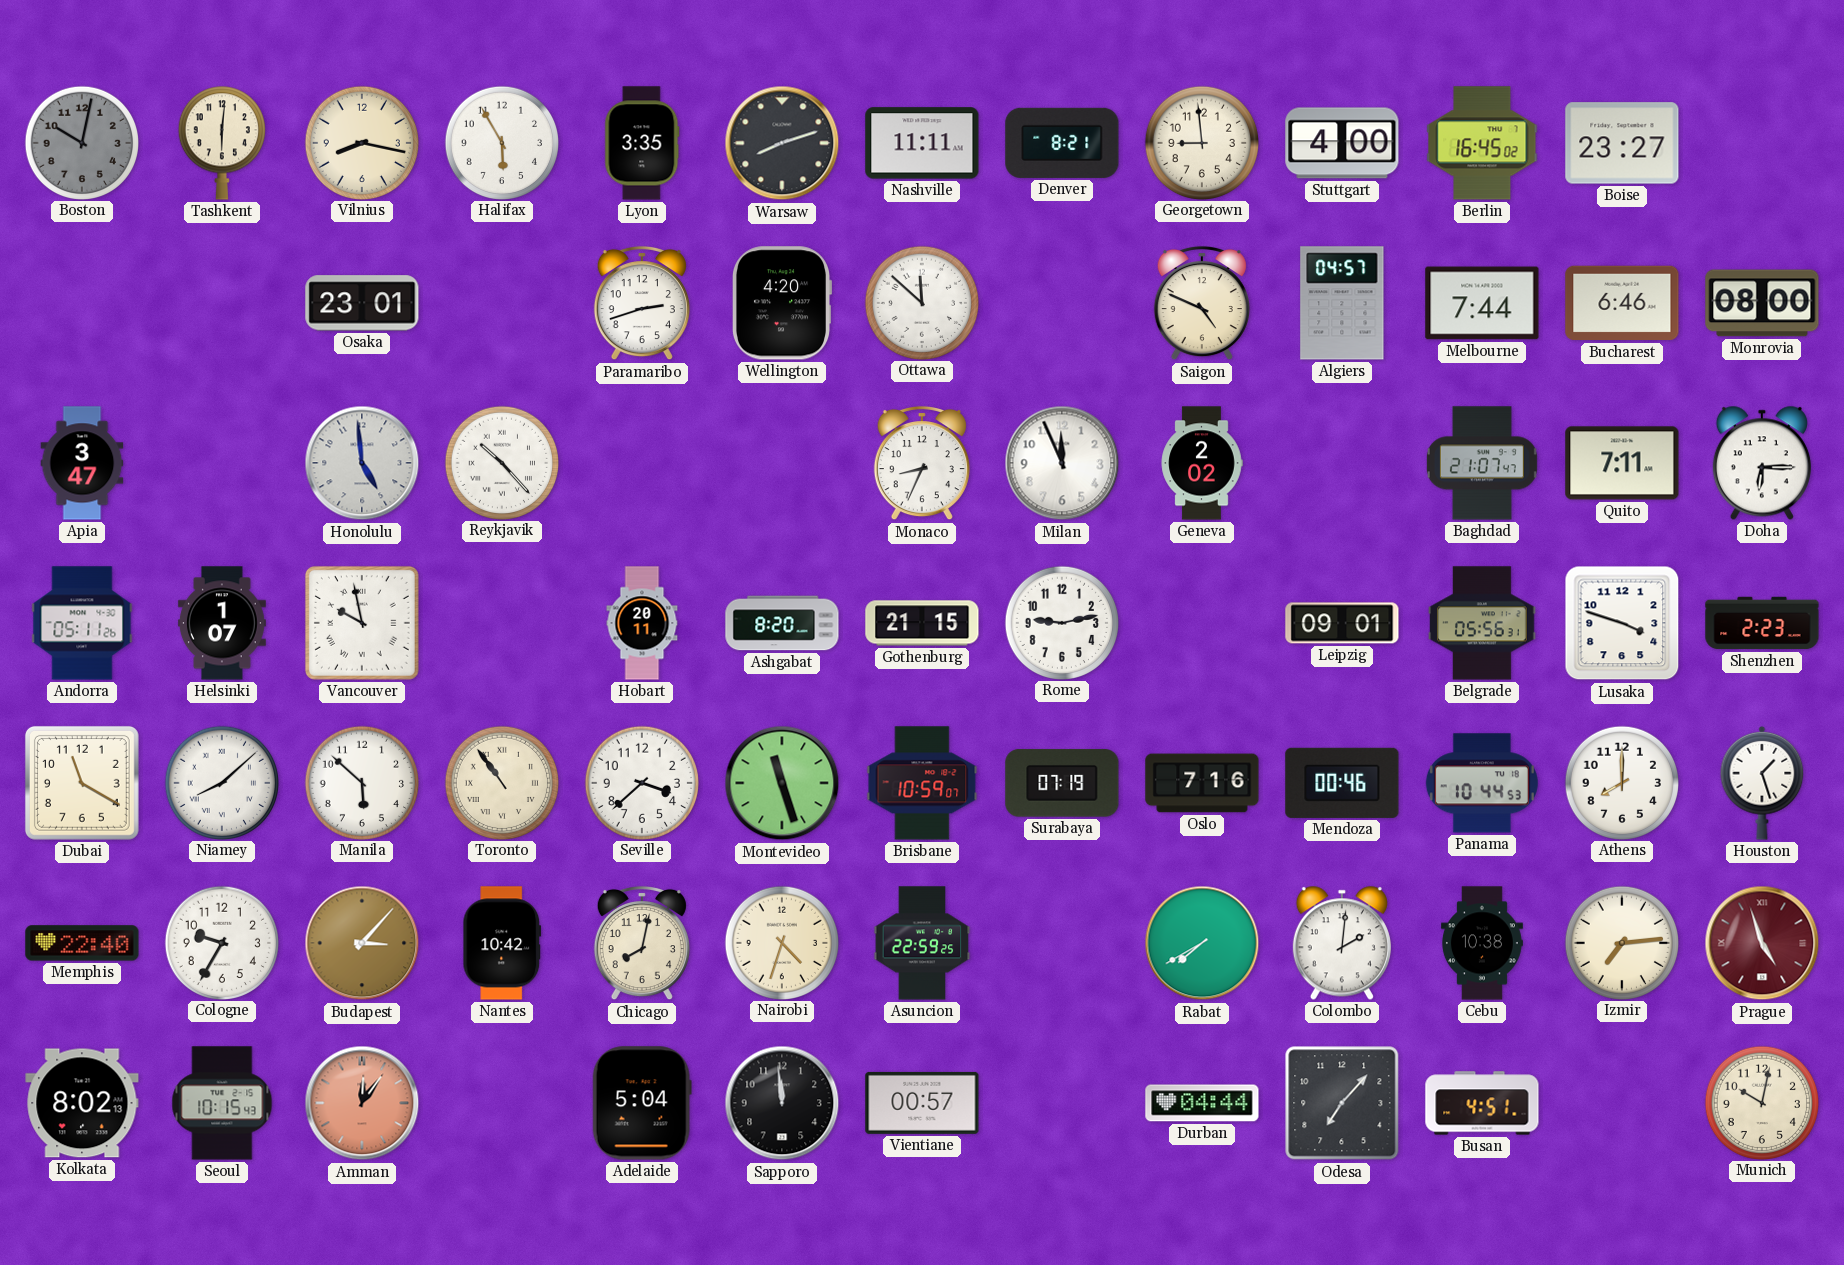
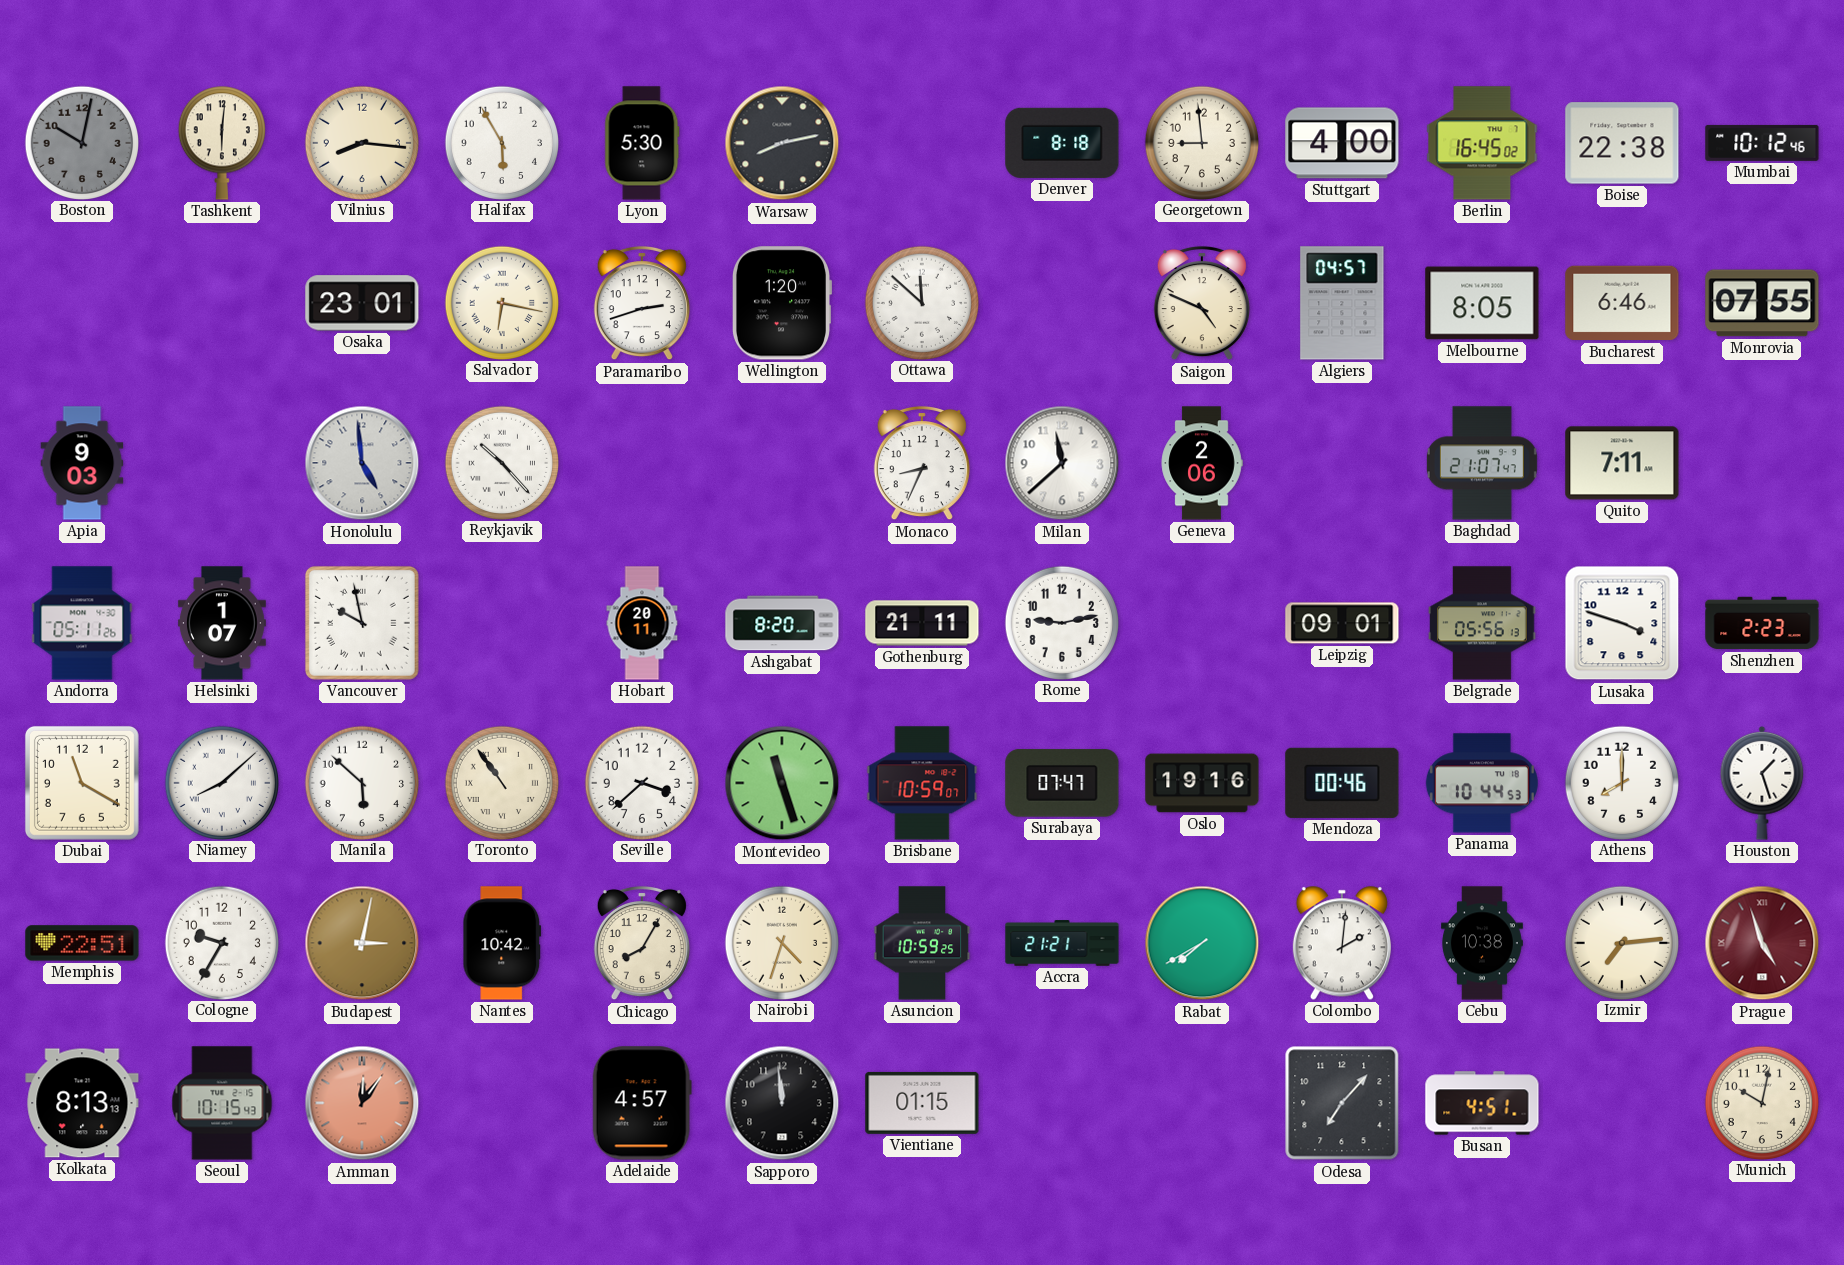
Vilnius: 8:17 -> 8:16 (361, 142)
Lyon: 3:35 -> 5:30 (642, 143)
Warsaw: 8:12 -> 8:13 (782, 143)
Nashville: 11:11 -> none (922, 143)
Denver: 8:21 -> 8:18 (1062, 143)
Boise: 23:27 -> 22:38 (1622, 143)
Mumbai: none -> 10:12 (1762, 143)
Salvador: none -> 6:17 (501, 302)
Wellington: 4:20 -> 1:20 (781, 303)
Melbourne: 7:44 -> 8:05 (1482, 303)
Monrovia: 08:00 -> 07:55 (1762, 303)
Apia: 3:47 -> 9:03 (82, 463)
Milan: 11:56 -> 11:38 (1062, 463)
Geneva: 2:02 -> 2:06 (1202, 463)
Doha: 6:15 -> none (1762, 463)
Gothenburg: 21:15 -> 21:11 (922, 623)
Belgrade: 05:56:31 -> 05:56:13 (1482, 623)
Surabaya: 07:19 -> 07:47 (1062, 783)
Oslo: 7:16 -> 19:16 (1202, 783)
Memphis: 22:40 -> 22:51 (82, 943)
Budapest: 3:07 -> 3:02 (362, 943)
Chicago: 8:02 -> 8:05 (642, 943)
Asuncion: 22:59 -> 10:59 (922, 943)
Accra: none -> 21:21 (1062, 943)
Kolkata: 8:02 -> 8:13 (82, 1103)
Adelaide: 5:04 -> 4:57 (642, 1103)
Vientiane: 00:57 -> 01:15 (922, 1103)
Durban: 04:44 -> none (1202, 1103)
